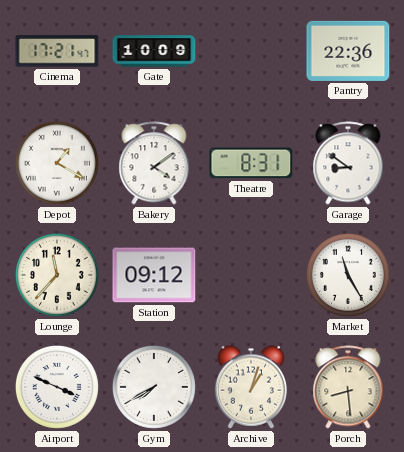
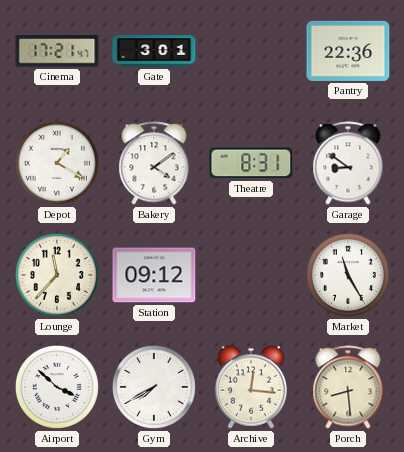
Gate: 10:09 -> 3:01 (154, 51)
Airport: 3:49 -> 3:52 (57, 387)
Archive: 1:03 -> 12:16 (251, 387)
